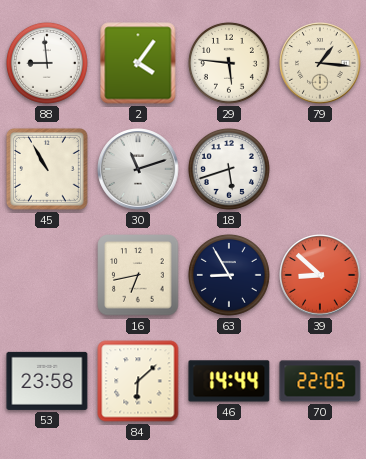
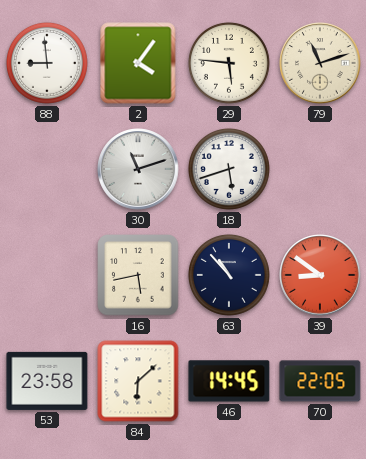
79: 1:16 -> 11:12 (320, 63)
45: 10:55 -> none (47, 169)
16: 6:43 -> 5:43 (138, 275)
63: 8:55 -> 10:53 (229, 275)
39: 8:52 -> 8:51 (320, 275)
46: 14:44 -> 14:45 (229, 381)
